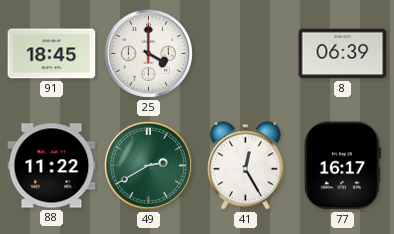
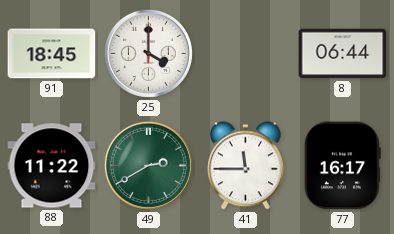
8: 06:39 -> 06:44 (343, 54)
41: 12:25 -> 11:45 (246, 166)
